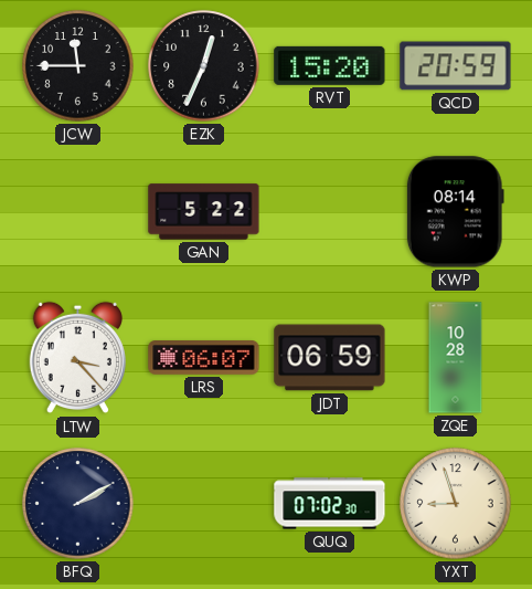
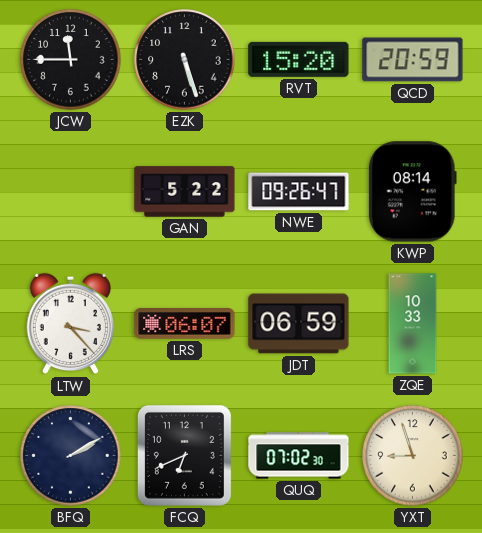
EZK: 12:34 -> 5:27 (185, 60)
NWE: none -> 09:26 (299, 192)
ZQE: 10:28 -> 10:33 (413, 324)
FCQ: none -> 6:41 (184, 455)
